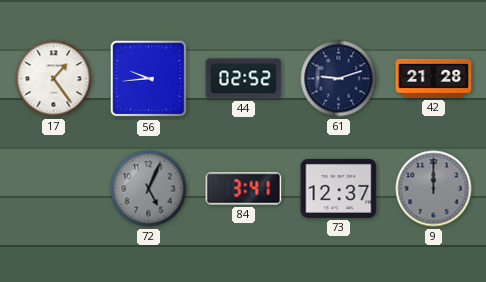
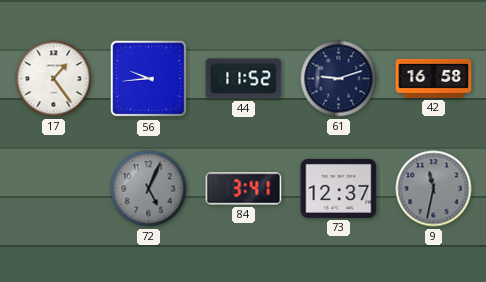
44: 02:52 -> 11:52 (244, 79)
42: 21:28 -> 16:58 (434, 78)
9: 12:00 -> 11:32 (434, 189)
